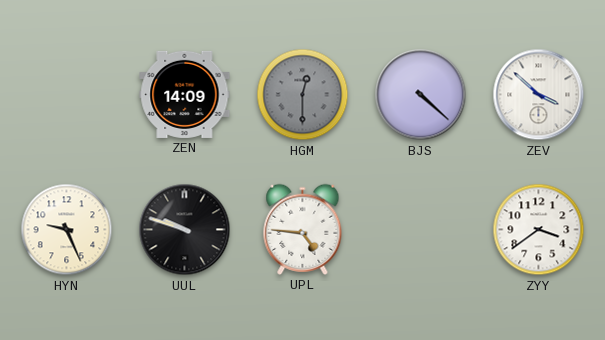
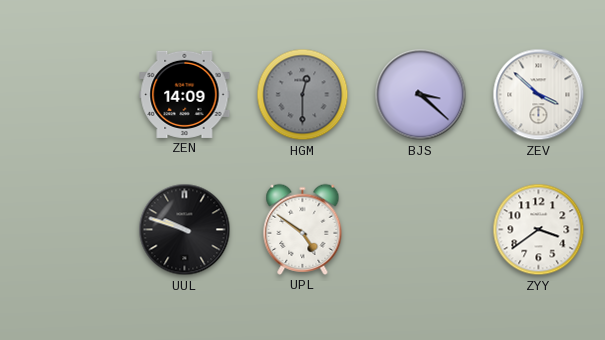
BJS: 4:22 -> 3:22 (421, 95)
HYN: 9:26 -> none (67, 230)
UPL: 4:46 -> 4:51 (303, 229)
